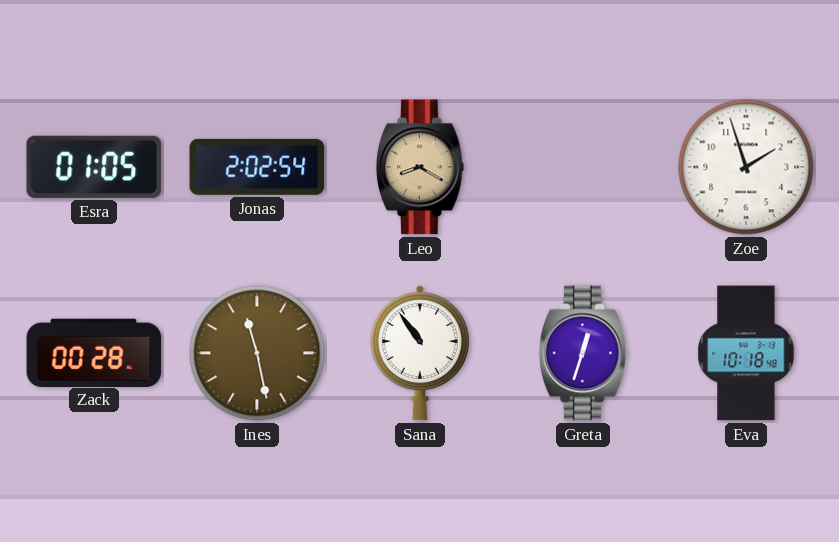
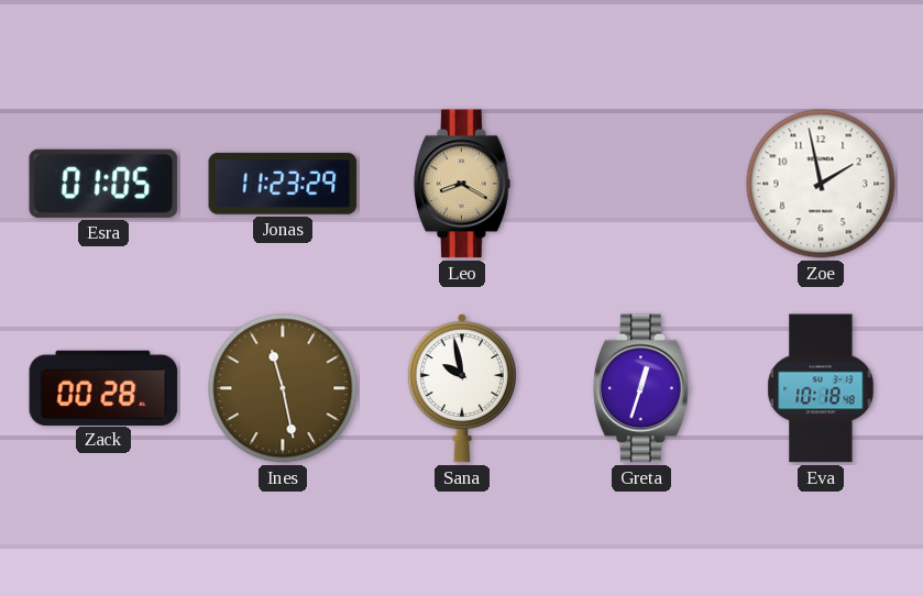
Jonas: 2:02 -> 11:23 (283, 184)
Zoe: 1:57 -> 1:58 (821, 184)
Sana: 10:54 -> 9:58 (462, 388)
